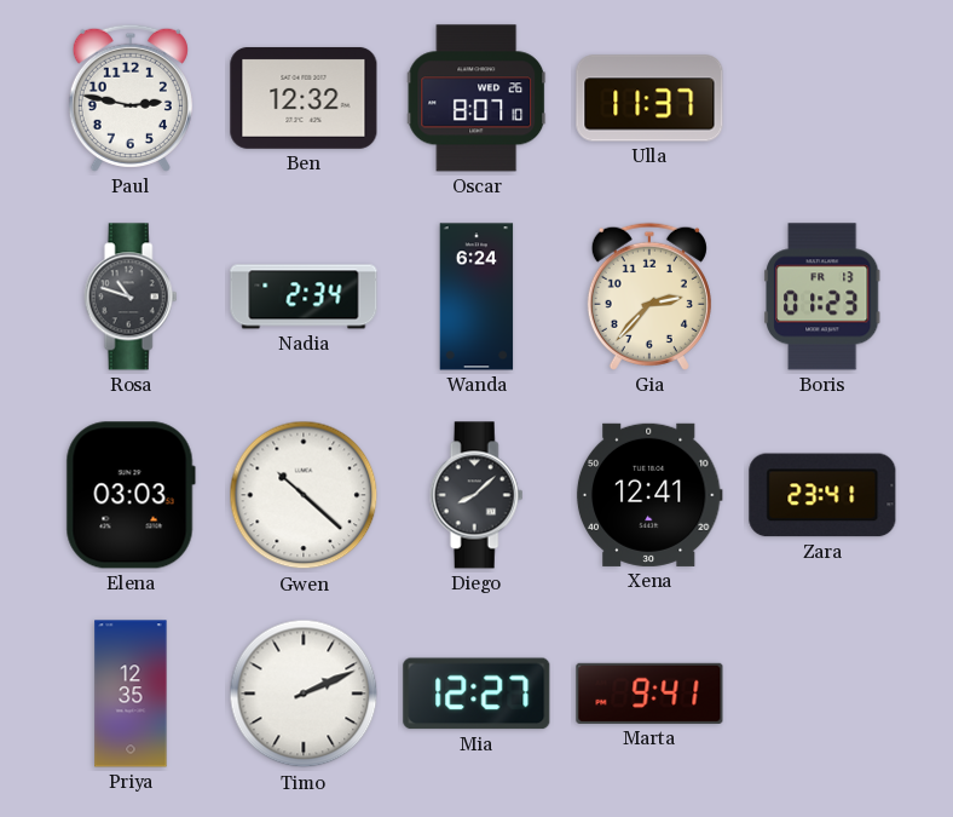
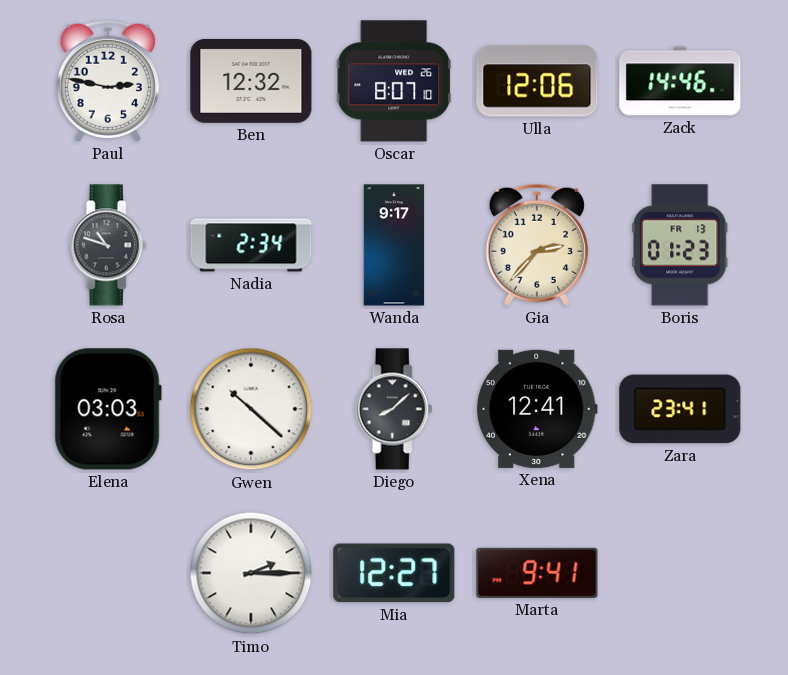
Ulla: 11:37 -> 12:06 (537, 81)
Zack: none -> 14:46 (680, 81)
Wanda: 6:24 -> 9:17 (394, 245)
Priya: 12:35 -> none (131, 694)
Timo: 2:11 -> 2:15 (251, 573)
